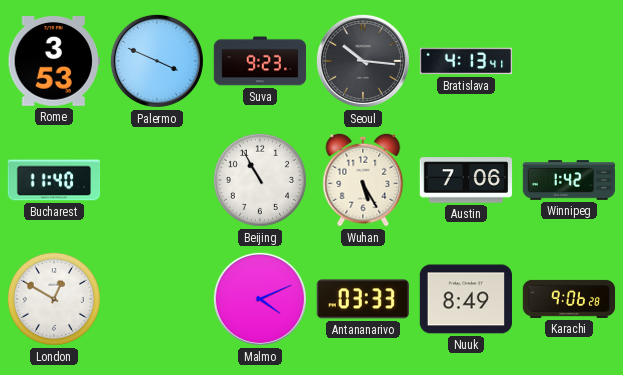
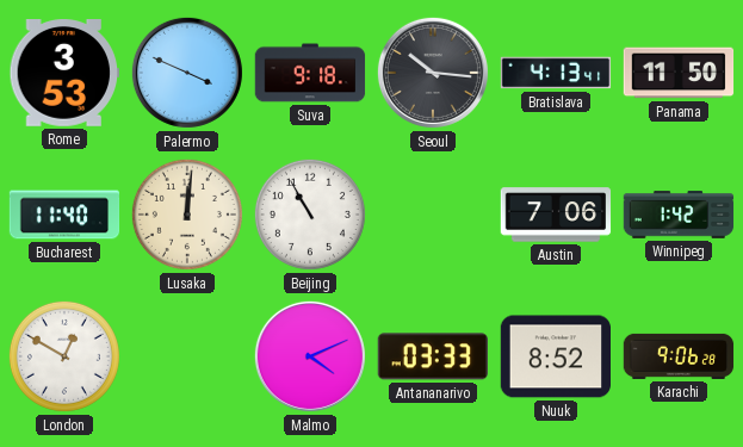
Suva: 9:23 -> 9:18 (310, 73)
Panama: none -> 11:50 (679, 73)
Lusaka: none -> 12:01 (187, 215)
Wuhan: 5:25 -> none (363, 180)
Nuuk: 8:49 -> 8:52 (555, 356)
